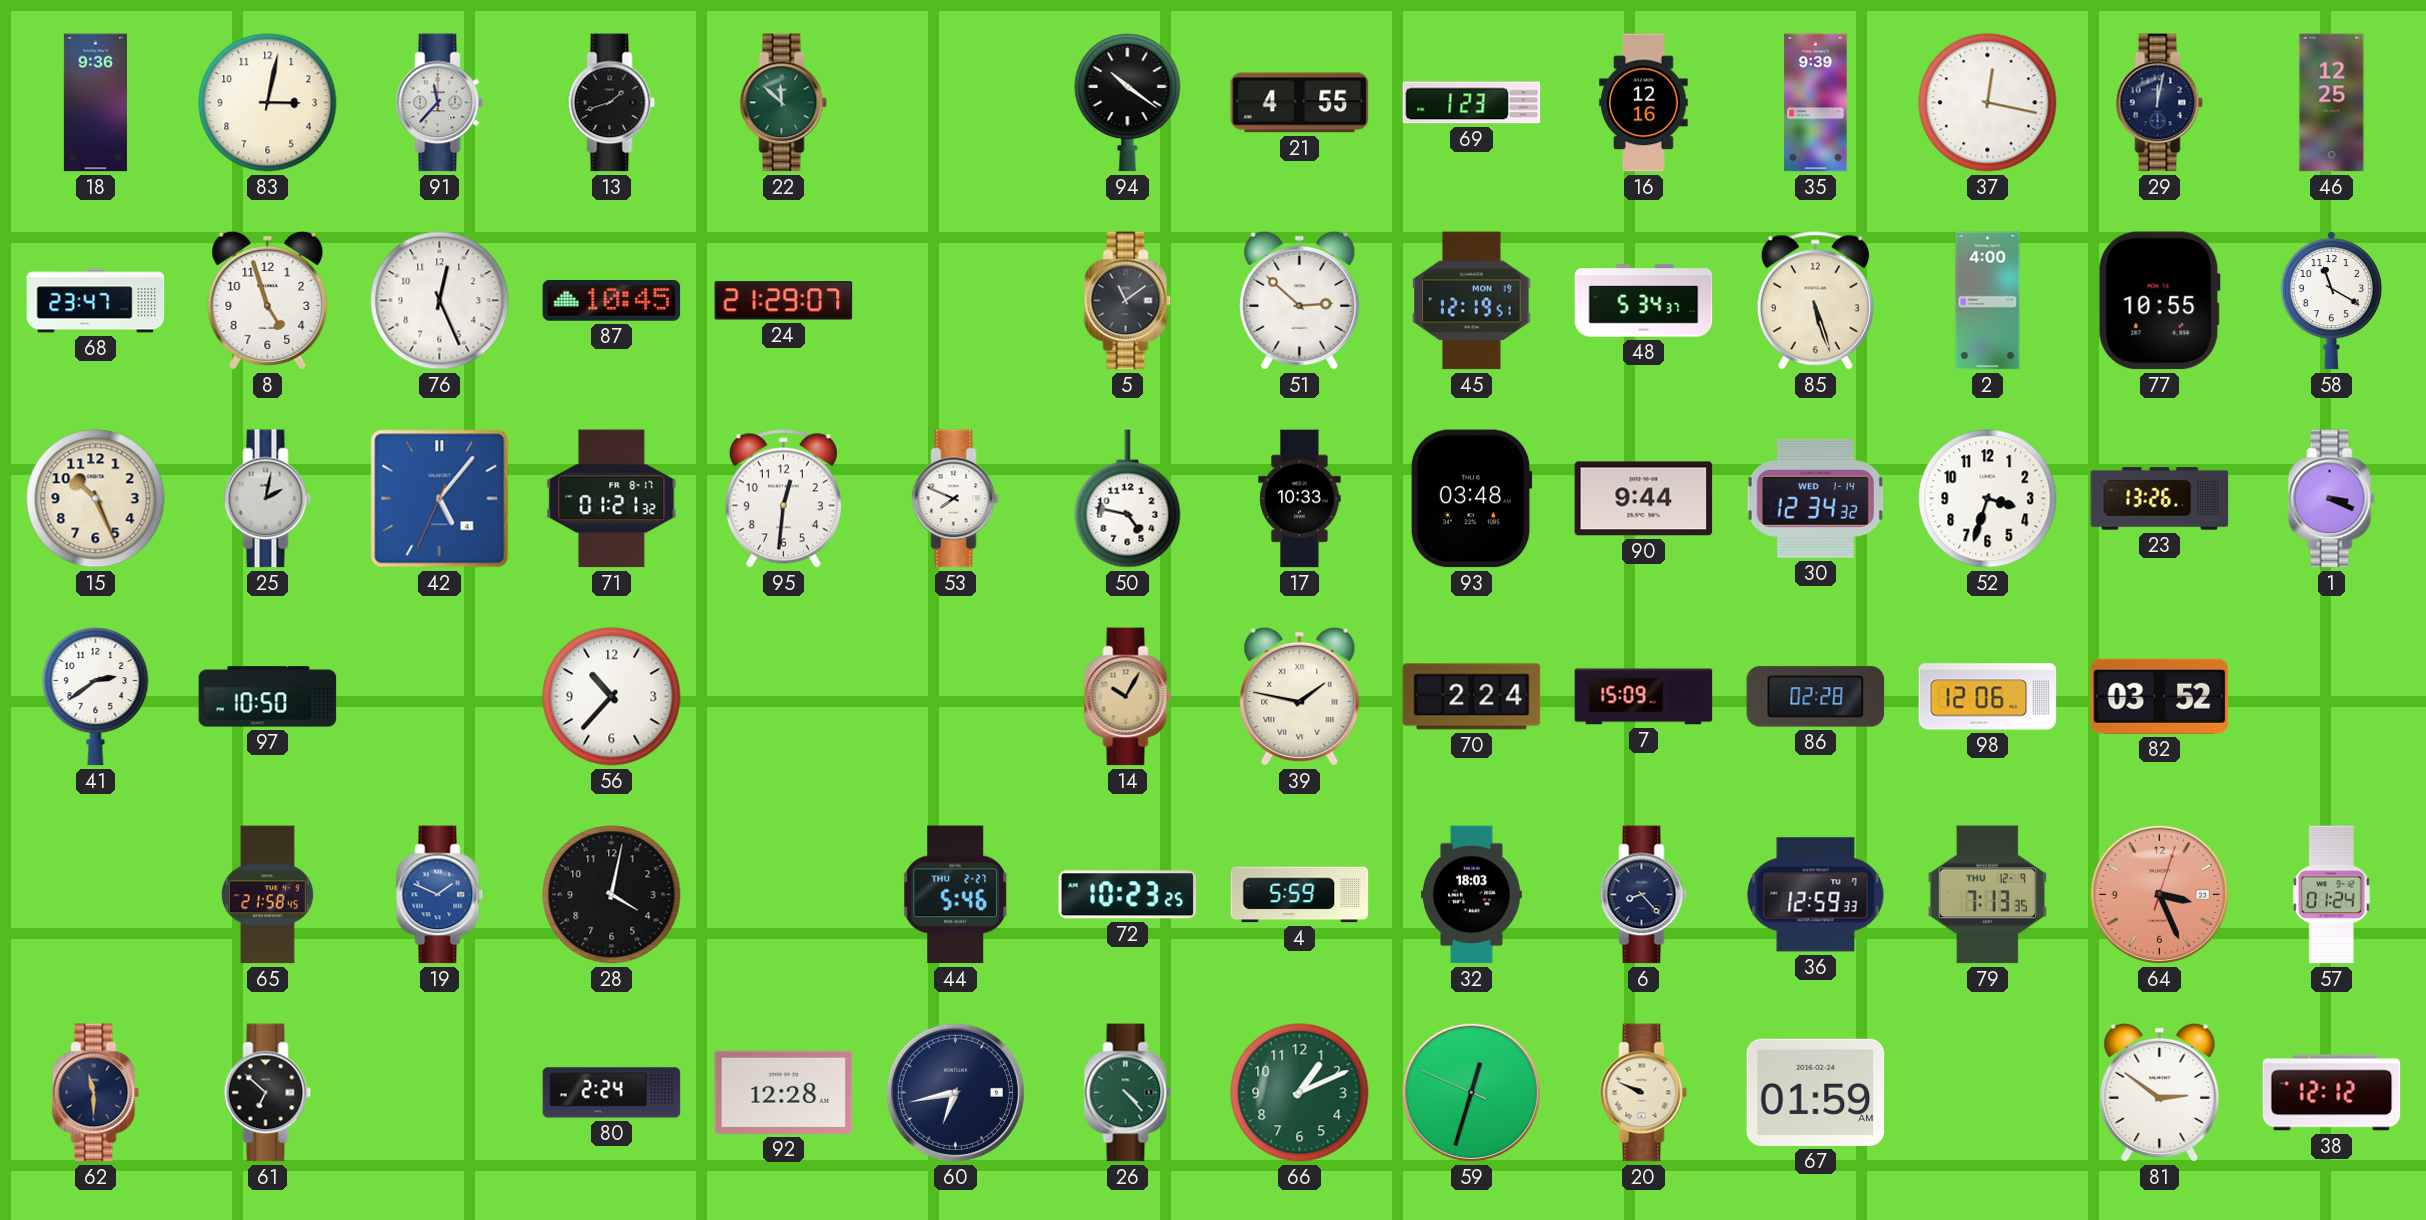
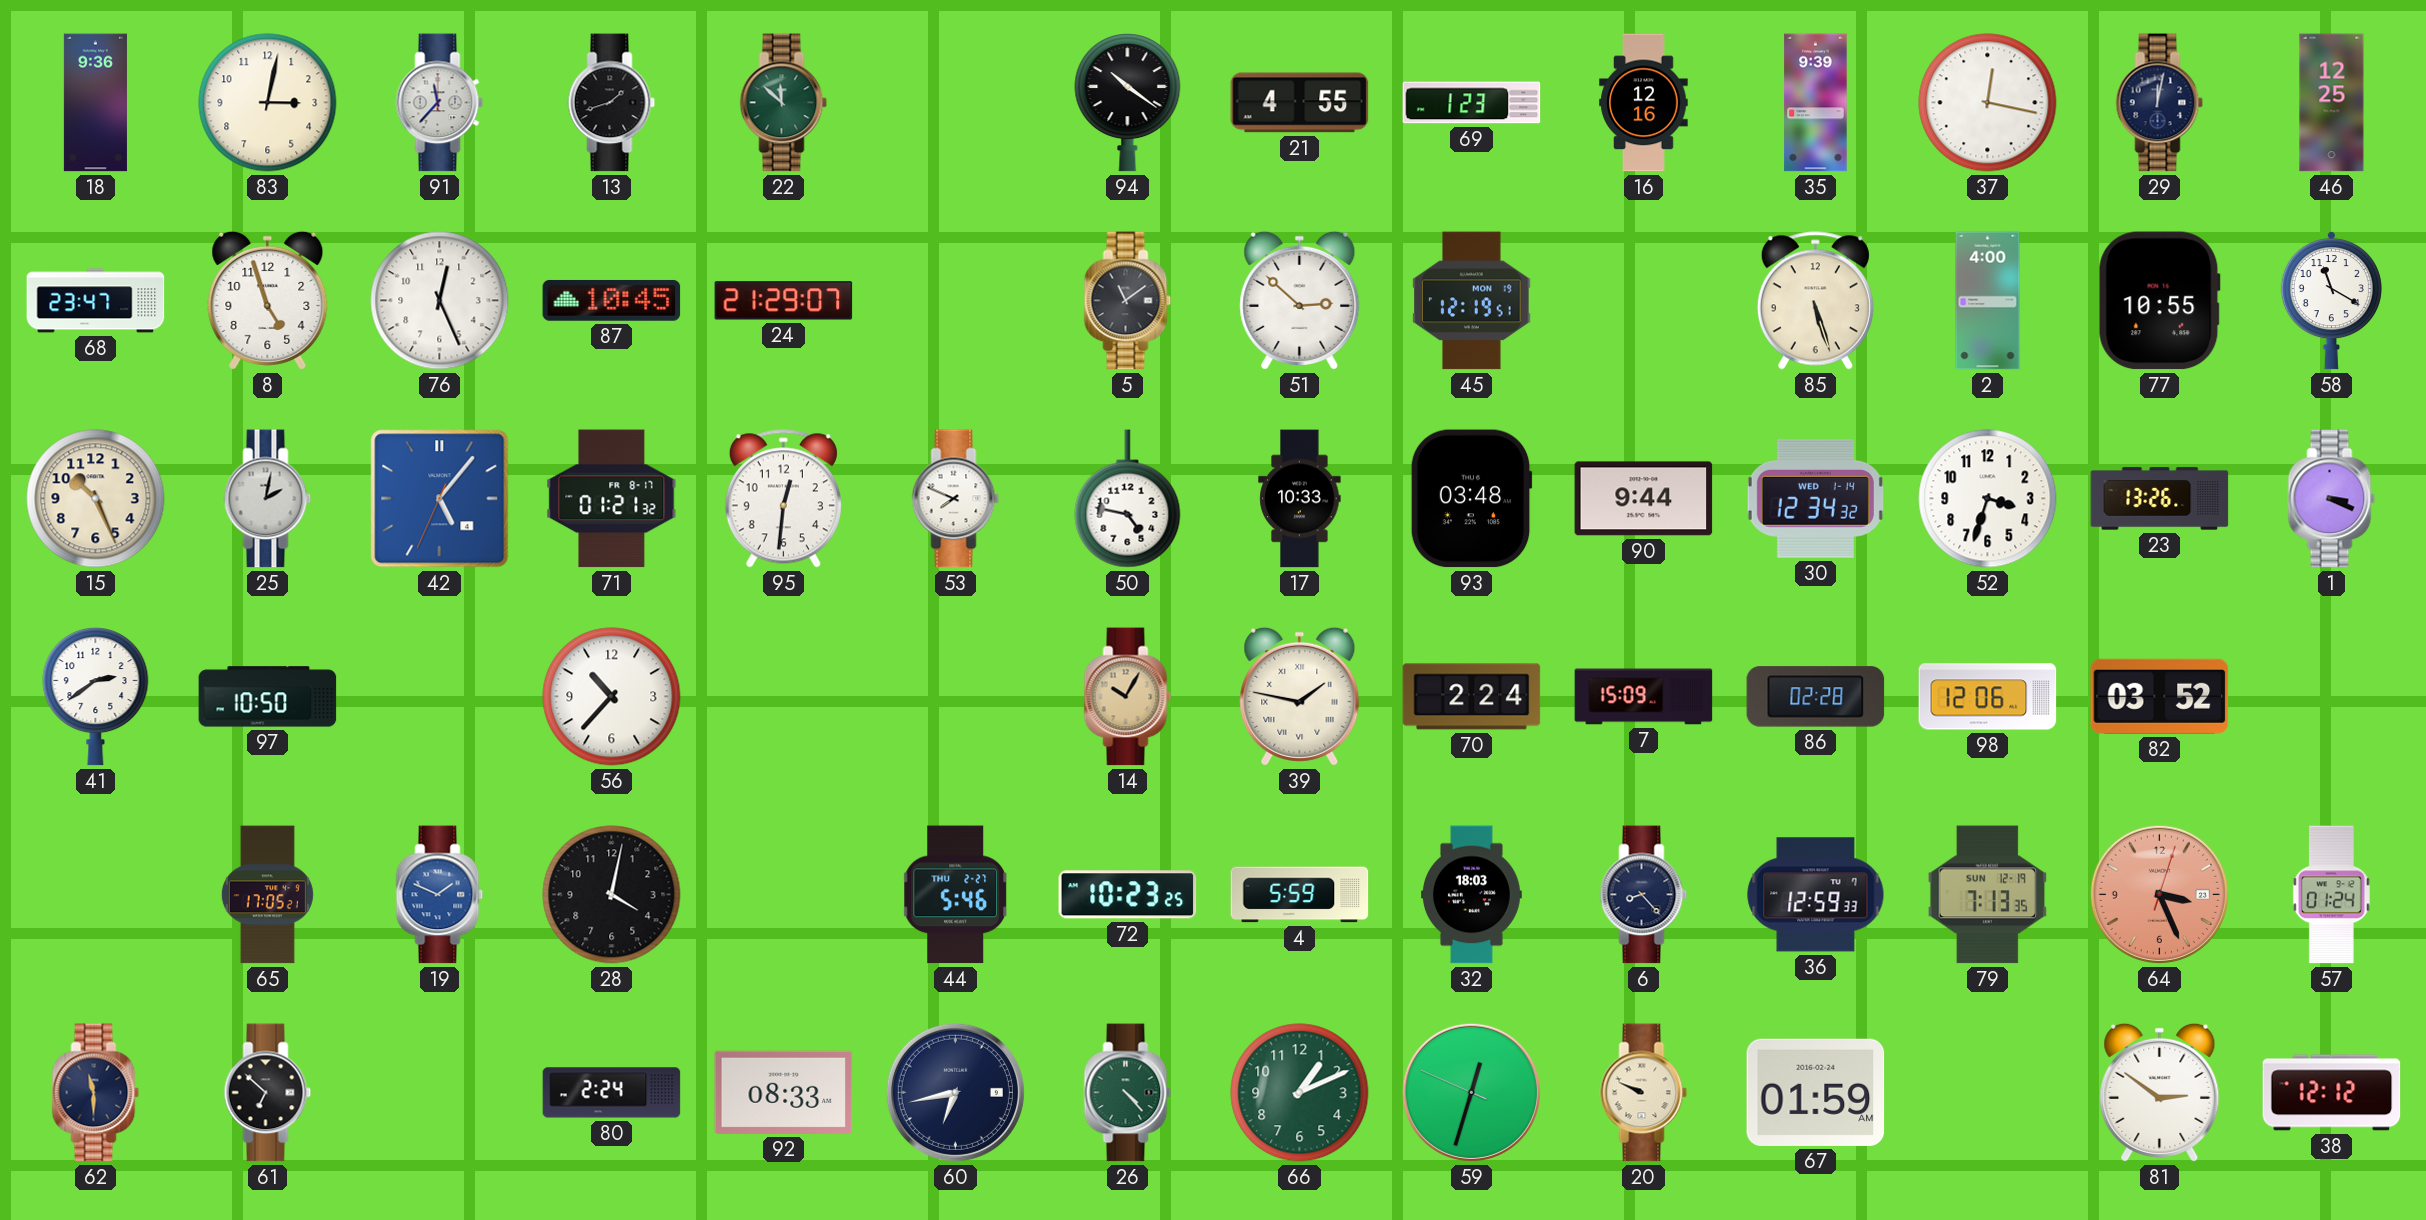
48: 5:34 -> none (1644, 301)
65: 21:58 -> 17:05 (267, 895)
79 date: THU 12-9 -> SUN 12-19 (1988, 895)
92: 12:28 -> 08:33 (784, 1092)
